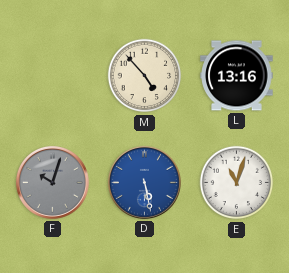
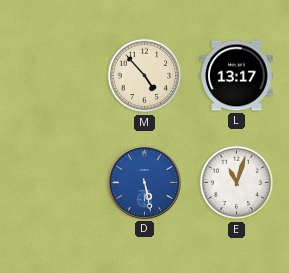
L: 13:16 -> 13:17 (237, 76)
F: 10:03 -> none (52, 182)
